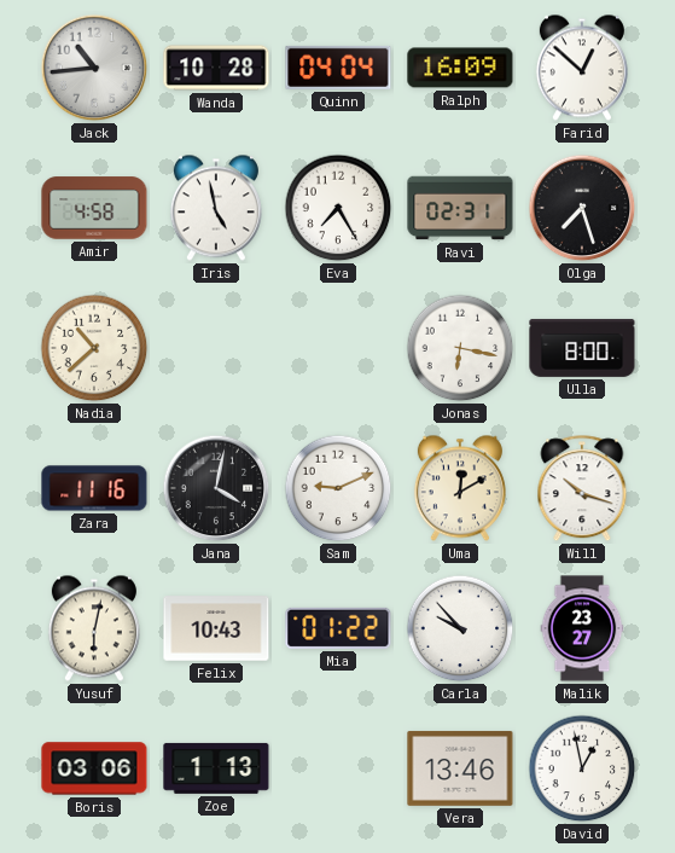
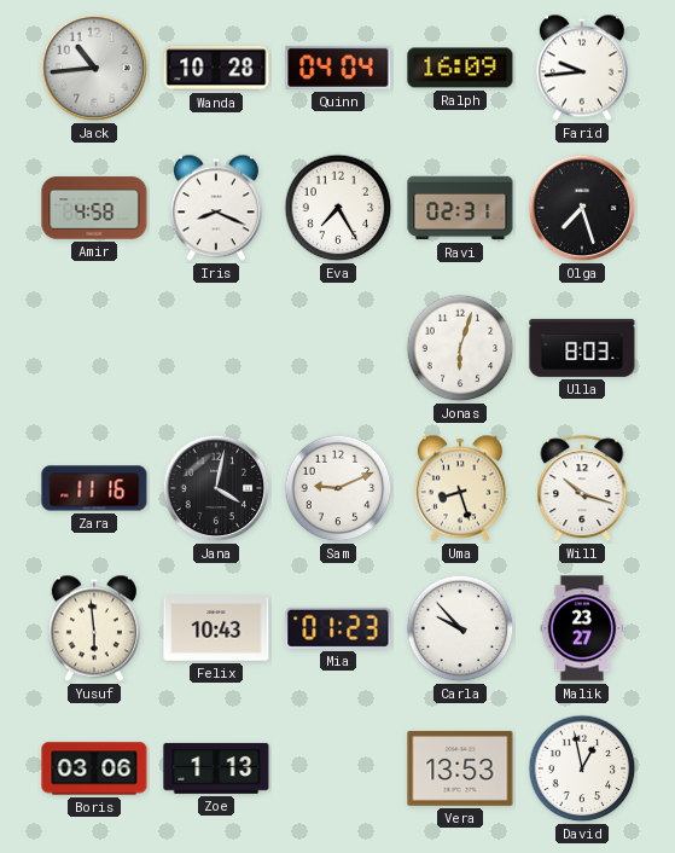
Farid: 12:52 -> 9:44 (582, 68)
Iris: 4:58 -> 8:19 (216, 208)
Nadia: 10:38 -> none (94, 348)
Jonas: 6:17 -> 6:03 (460, 348)
Ulla: 8:00 -> 8:03 (582, 348)
Uma: 12:10 -> 8:27 (460, 488)
Yusuf: 6:02 -> 5:59 (94, 628)
Mia: 01:22 -> 01:23 (338, 628)
Vera: 13:46 -> 13:53 (460, 768)
